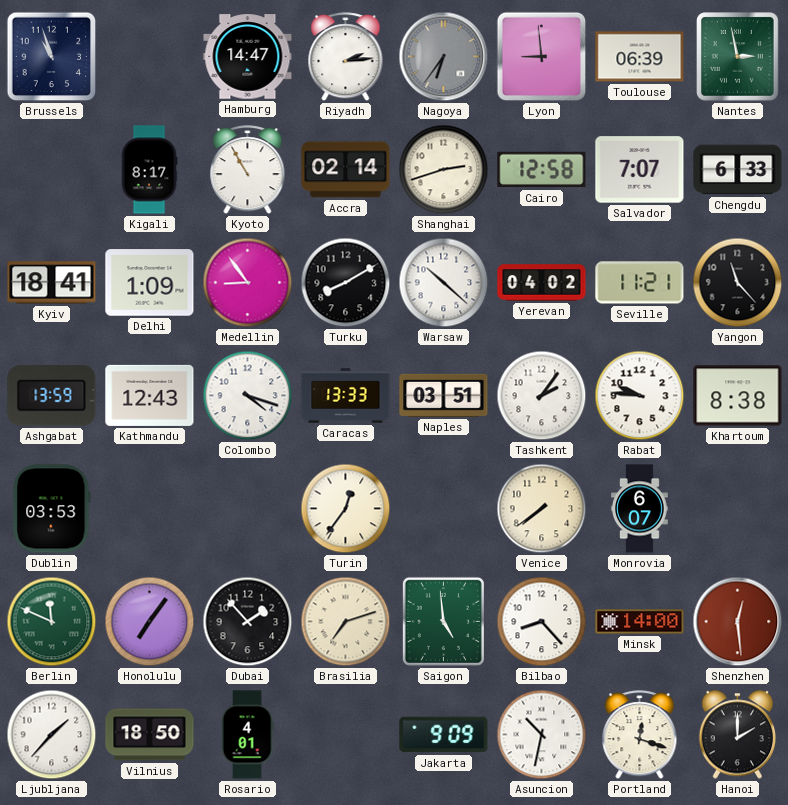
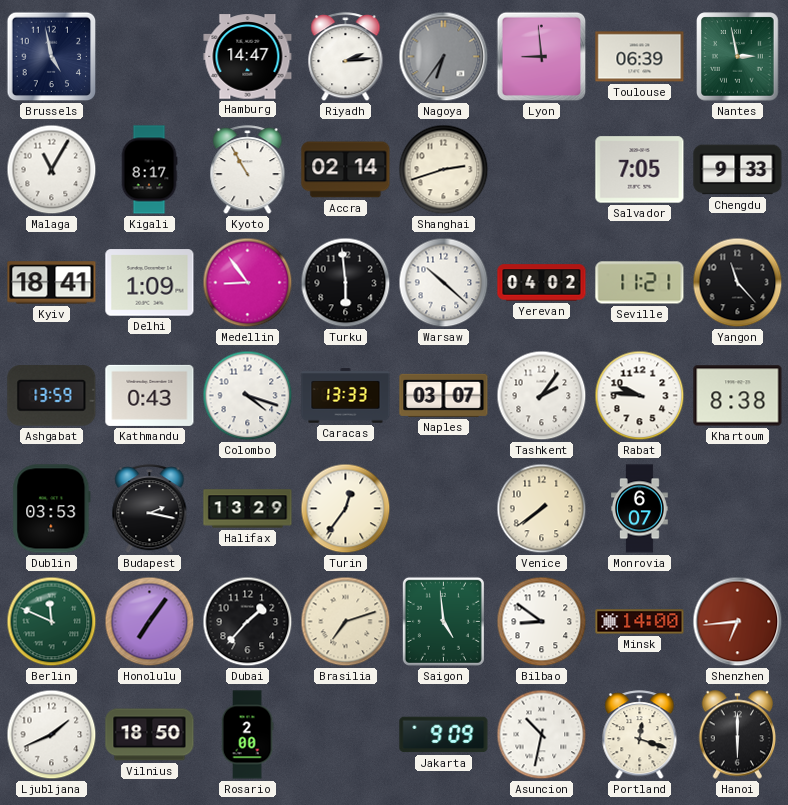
Brussels: 10:57 -> 4:58 (52, 57)
Malaga: none -> 11:05 (52, 170)
Cairo: 12:58 -> none (542, 170)
Salvador: 7:07 -> 7:05 (640, 170)
Chengdu: 6:33 -> 9:33 (738, 170)
Turku: 8:10 -> 5:59 (346, 283)
Kathmandu: 12:43 -> 0:43 (150, 395)
Naples: 03:51 -> 03:07 (444, 395)
Budapest: none -> 2:17 (150, 509)
Halifax: none -> 13:29 (248, 509)
Dubai: 1:53 -> 1:37 (248, 622)
Bilbao: 8:23 -> 8:51 (542, 622)
Shenzhen: 12:29 -> 6:44 (738, 622)
Ljubljana: 1:37 -> 1:41 (52, 735)
Rosario: 4:01 -> 2:00 (247, 735)
Hanoi: 2:00 -> 6:00 (738, 735)
